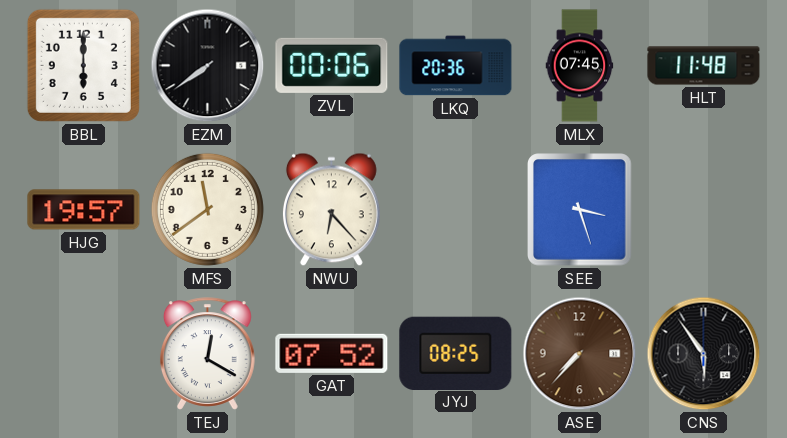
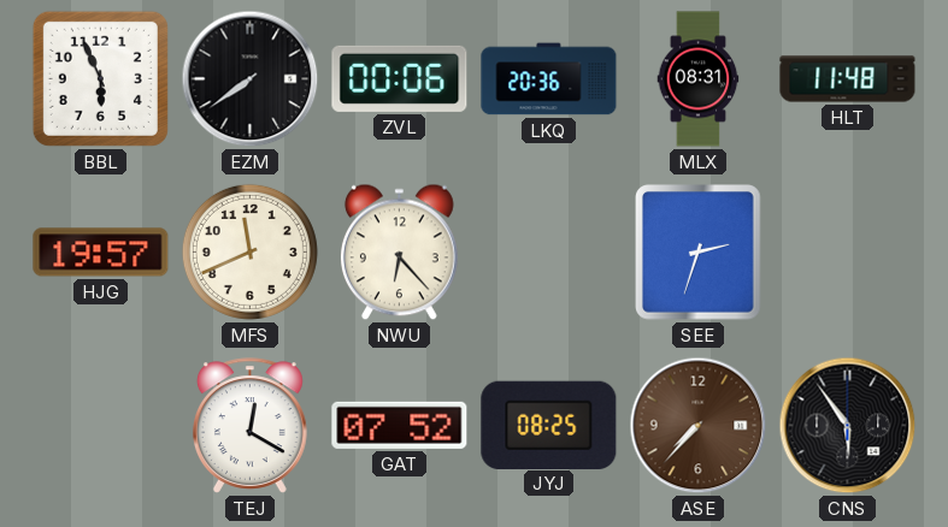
BBL: 6:00 -> 5:56 (100, 78)
MLX: 07:45 -> 08:31 (699, 79)
MFS: 11:39 -> 11:41 (249, 251)
SEE: 3:27 -> 2:33 (699, 253)
